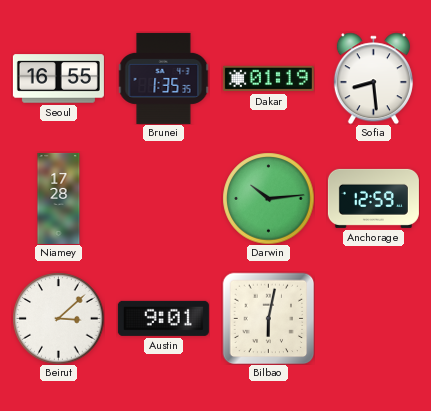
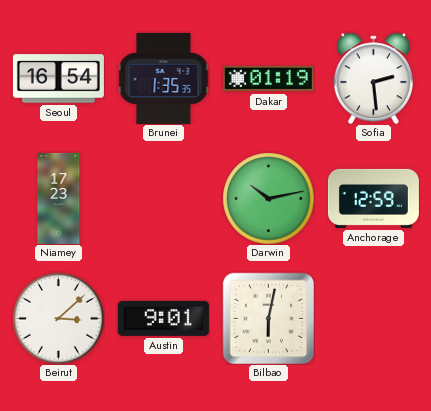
Seoul: 16:55 -> 16:54 (58, 79)
Sofia: 8:29 -> 2:29 (373, 78)
Niamey: 17:28 -> 17:23 (59, 198)
Darwin: 10:14 -> 10:13 (268, 198)
